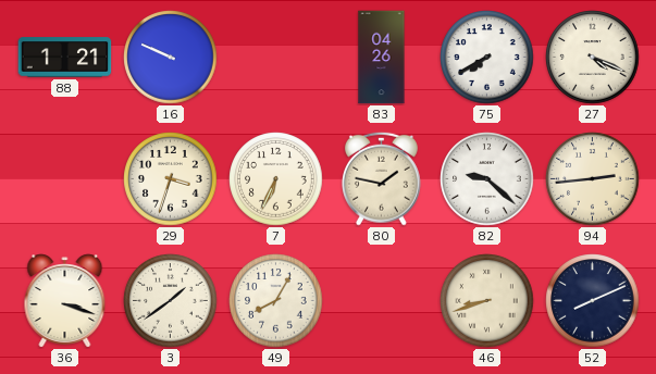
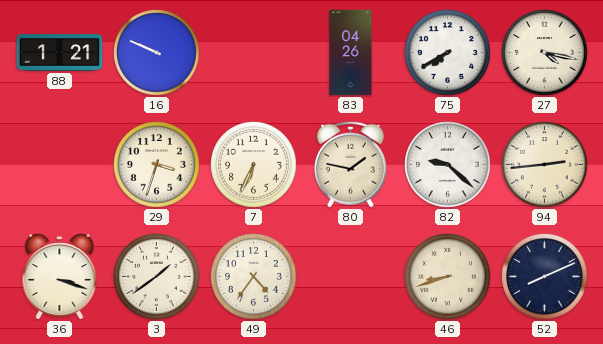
27: 4:19 -> 4:17 (545, 53)
49: 8:05 -> 4:36 (254, 277)
